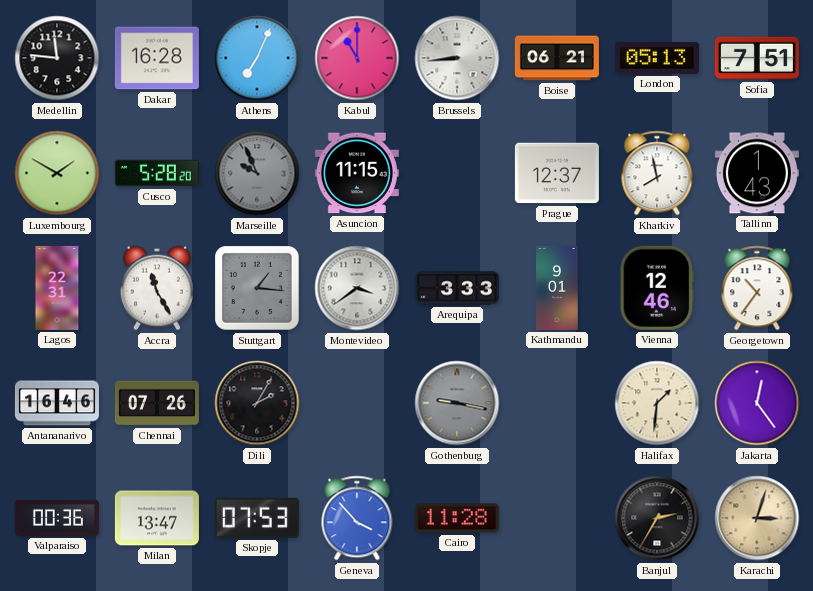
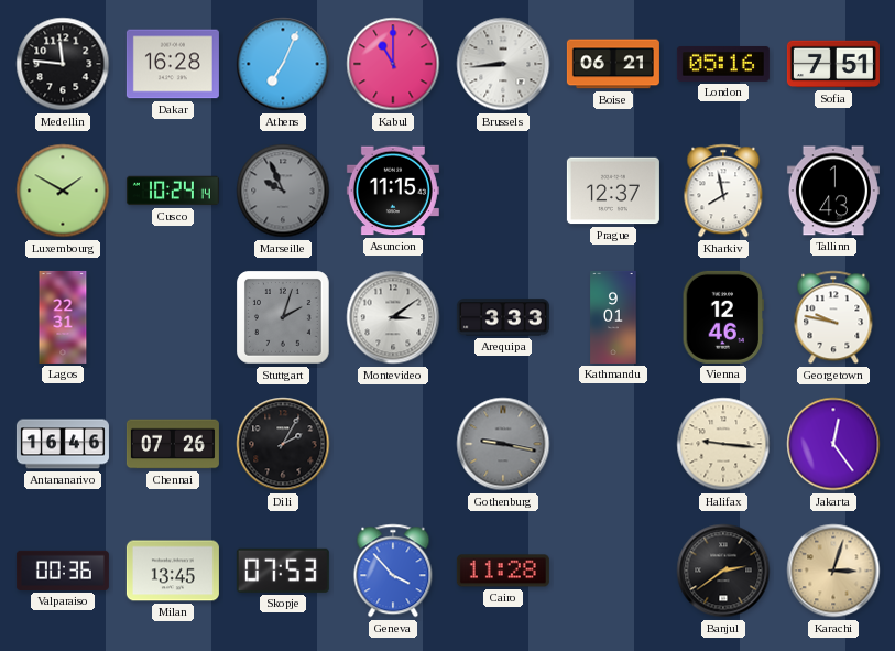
London: 05:13 -> 05:16 (723, 64)
Cusco: 5:28 -> 10:24 (173, 191)
Accra: 11:25 -> none (157, 288)
Stuttgart: 1:16 -> 2:03 (284, 318)
Montevideo: 3:39 -> 3:09 (393, 317)
Georgetown: 10:36 -> 9:47 (833, 317)
Halifax: 1:31 -> 9:16 (723, 444)
Milan: 13:47 -> 13:45 (173, 571)
Banjul: 2:35 -> 2:39 (723, 571)
